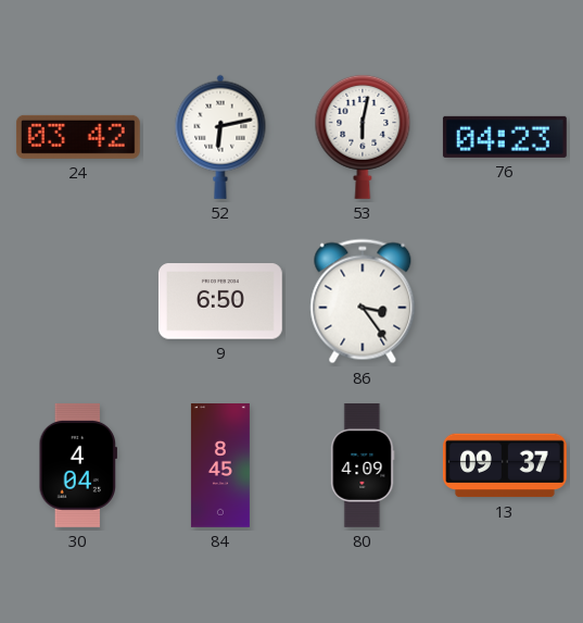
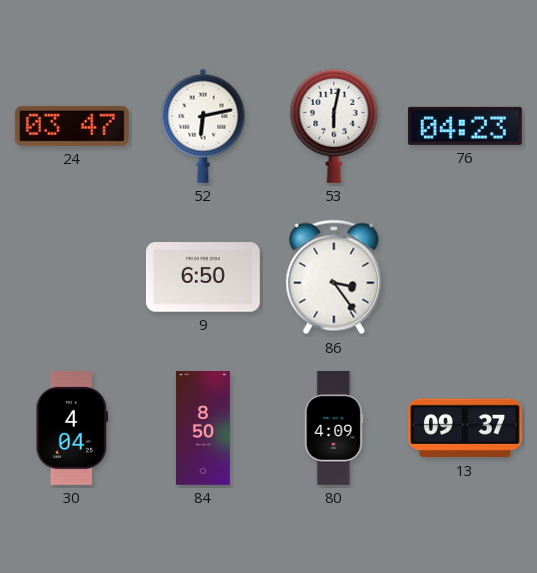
24: 03:42 -> 03:47 (72, 126)
84: 8:45 -> 8:50 (203, 429)
